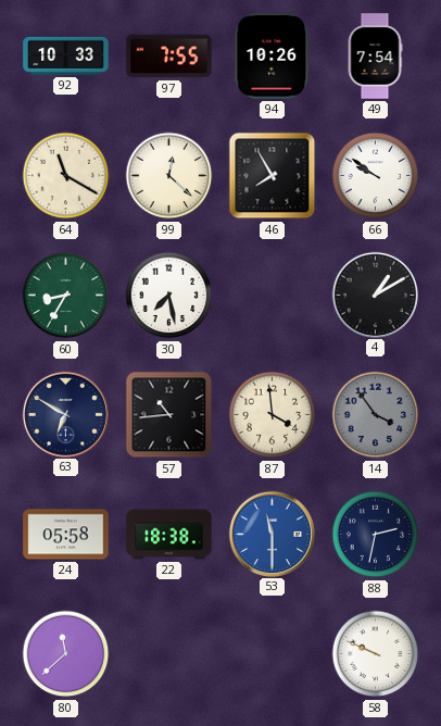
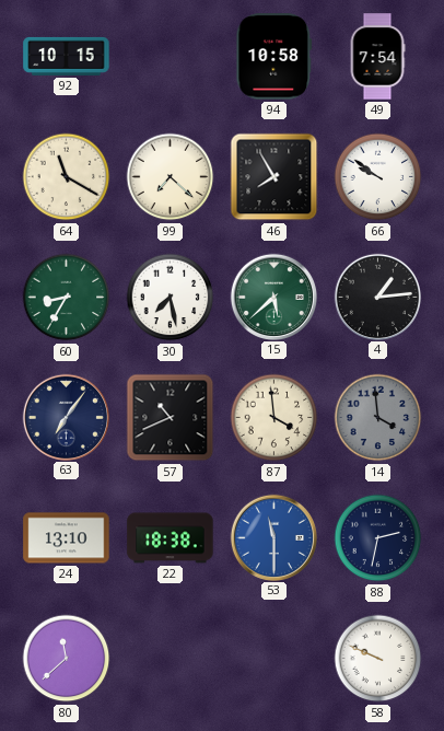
92: 10:33 -> 10:15 (67, 56)
97: 7:55 -> none (169, 57)
94: 10:26 -> 10:58 (274, 57)
99: 12:22 -> 7:22 (171, 177)
15: none -> 5:38 (273, 297)
4: 1:10 -> 1:14 (377, 297)
63: 6:50 -> 7:06 (66, 417)
57: 10:44 -> 10:41 (171, 418)
14: 3:54 -> 3:59 (378, 418)
24: 05:58 -> 13:10 (67, 538)
